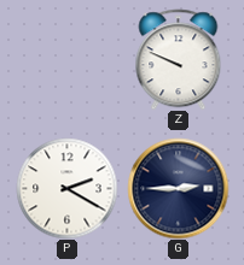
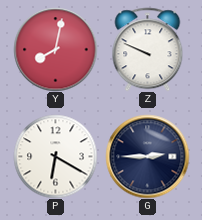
Y: none -> 8:02 (55, 49)
P: 2:20 -> 6:20 (55, 156)
